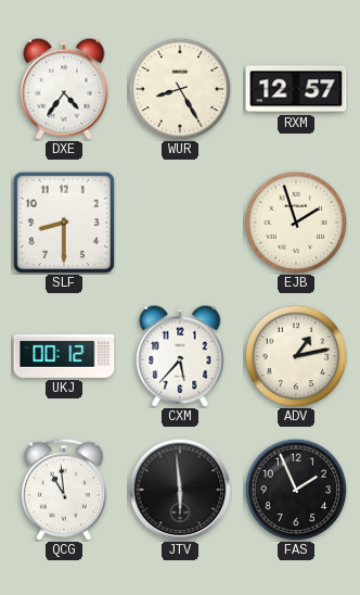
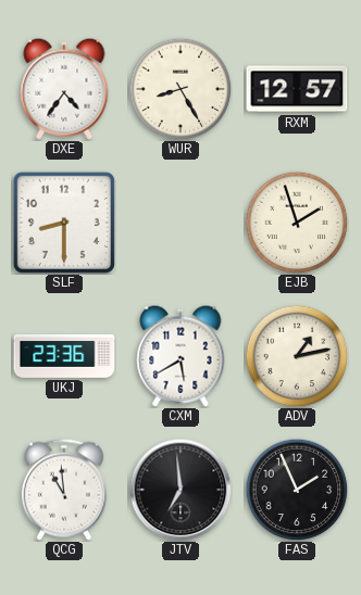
UKJ: 00:12 -> 23:36 (64, 356)
CXM: 5:37 -> 5:40 (180, 356)
JTV: 5:59 -> 6:59 (180, 490)
